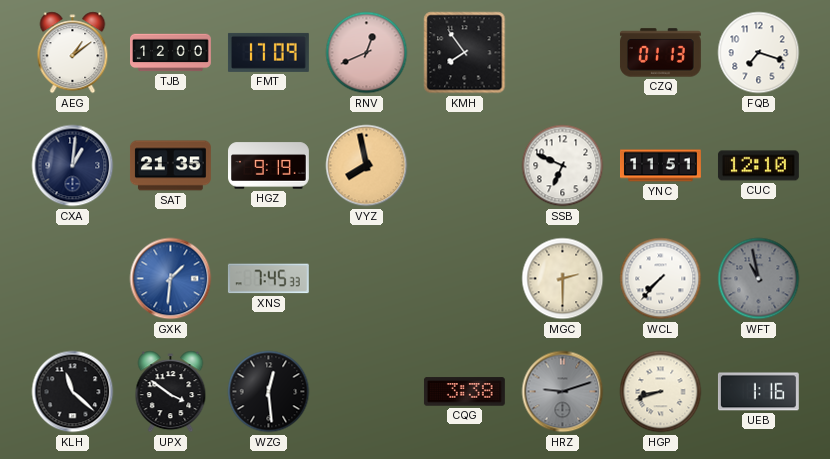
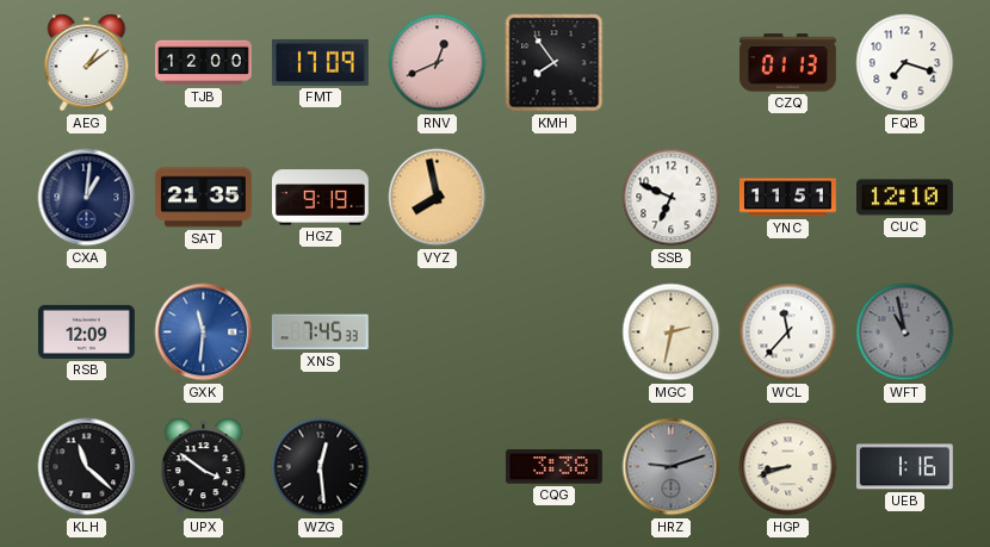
RSB: none -> 12:09 (86, 331)
GXK: 1:31 -> 11:31 (204, 332)
MGC: 2:30 -> 2:32 (672, 332)
WCL: 7:37 -> 11:37 (788, 332)
